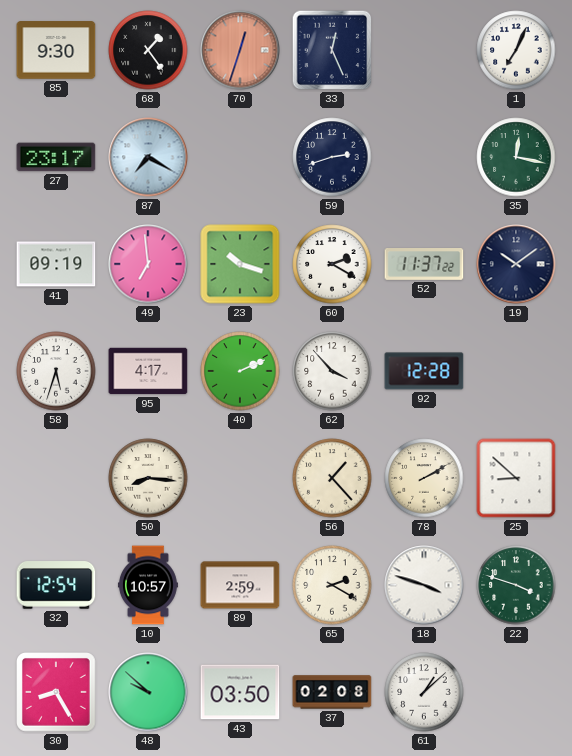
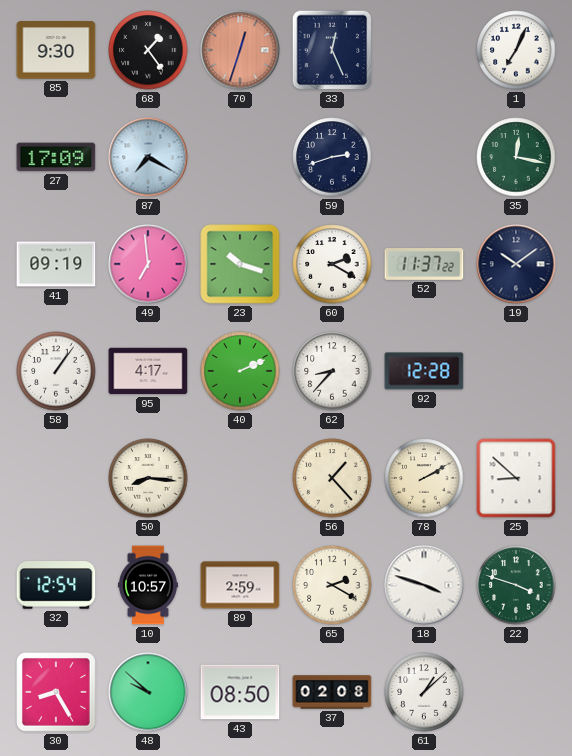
27: 23:17 -> 17:09 (56, 157)
58: 5:33 -> 1:06 (56, 371)
62: 3:53 -> 8:37 (332, 371)
43: 03:50 -> 08:50 (240, 692)
